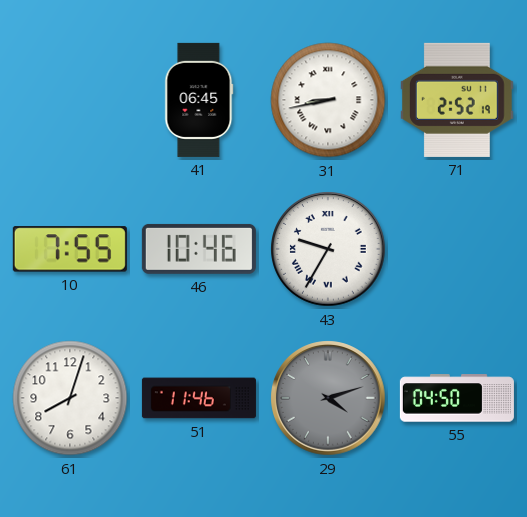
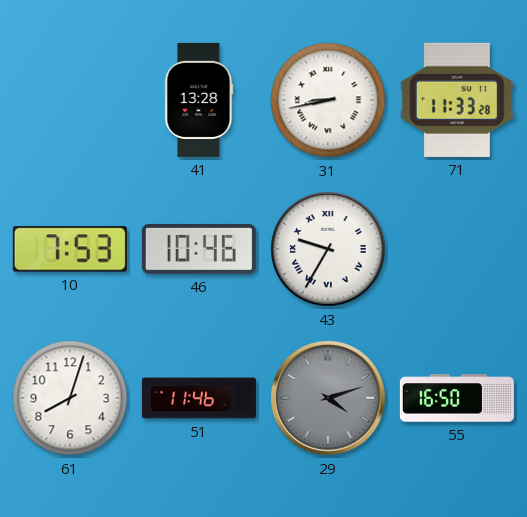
41: 06:45 -> 13:28 (199, 100)
71: 2:52 -> 11:33 (458, 100)
10: 7:55 -> 7:53 (70, 249)
55: 04:50 -> 16:50 (457, 398)
